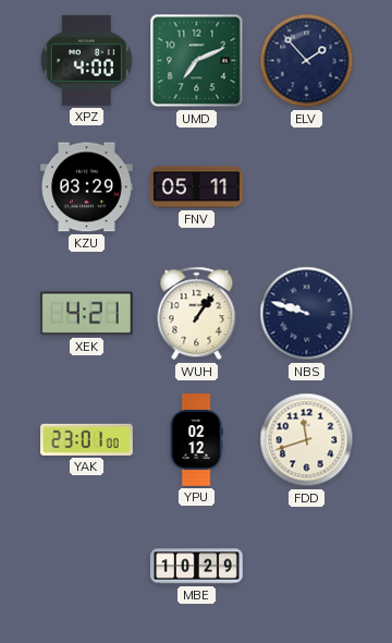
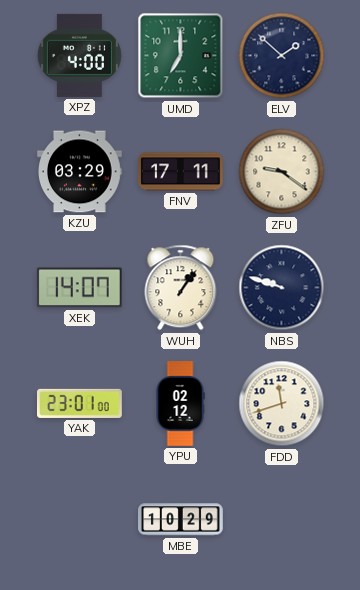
UMD: 7:11 -> 7:00 (181, 56)
ELV: 1:53 -> 1:52 (282, 56)
FNV: 05:11 -> 17:11 (181, 172)
ZFU: none -> 9:21 (282, 172)
XEK: 4:21 -> 14:07 (79, 288)
